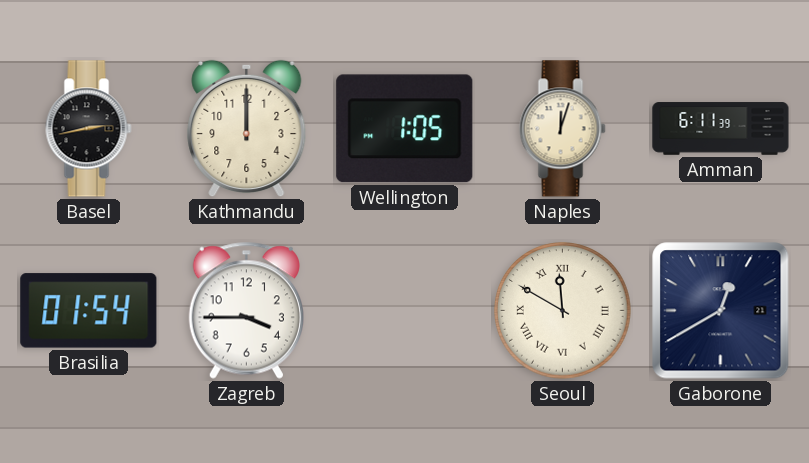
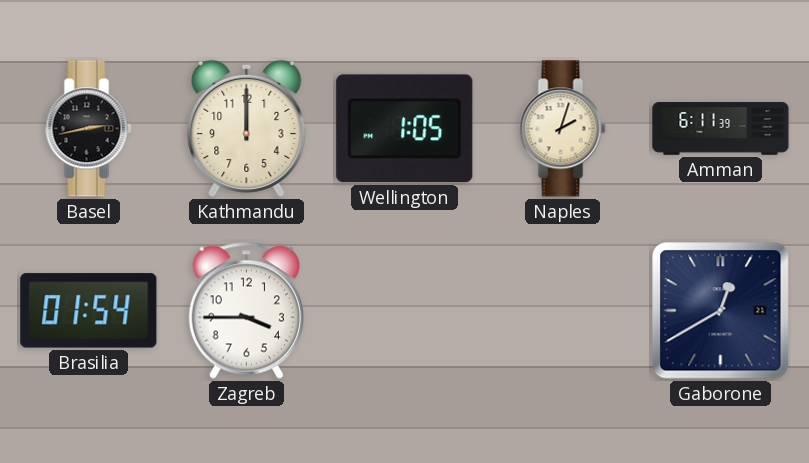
Naples: 12:03 -> 2:03 (563, 129)
Seoul: 11:50 -> none (563, 311)
